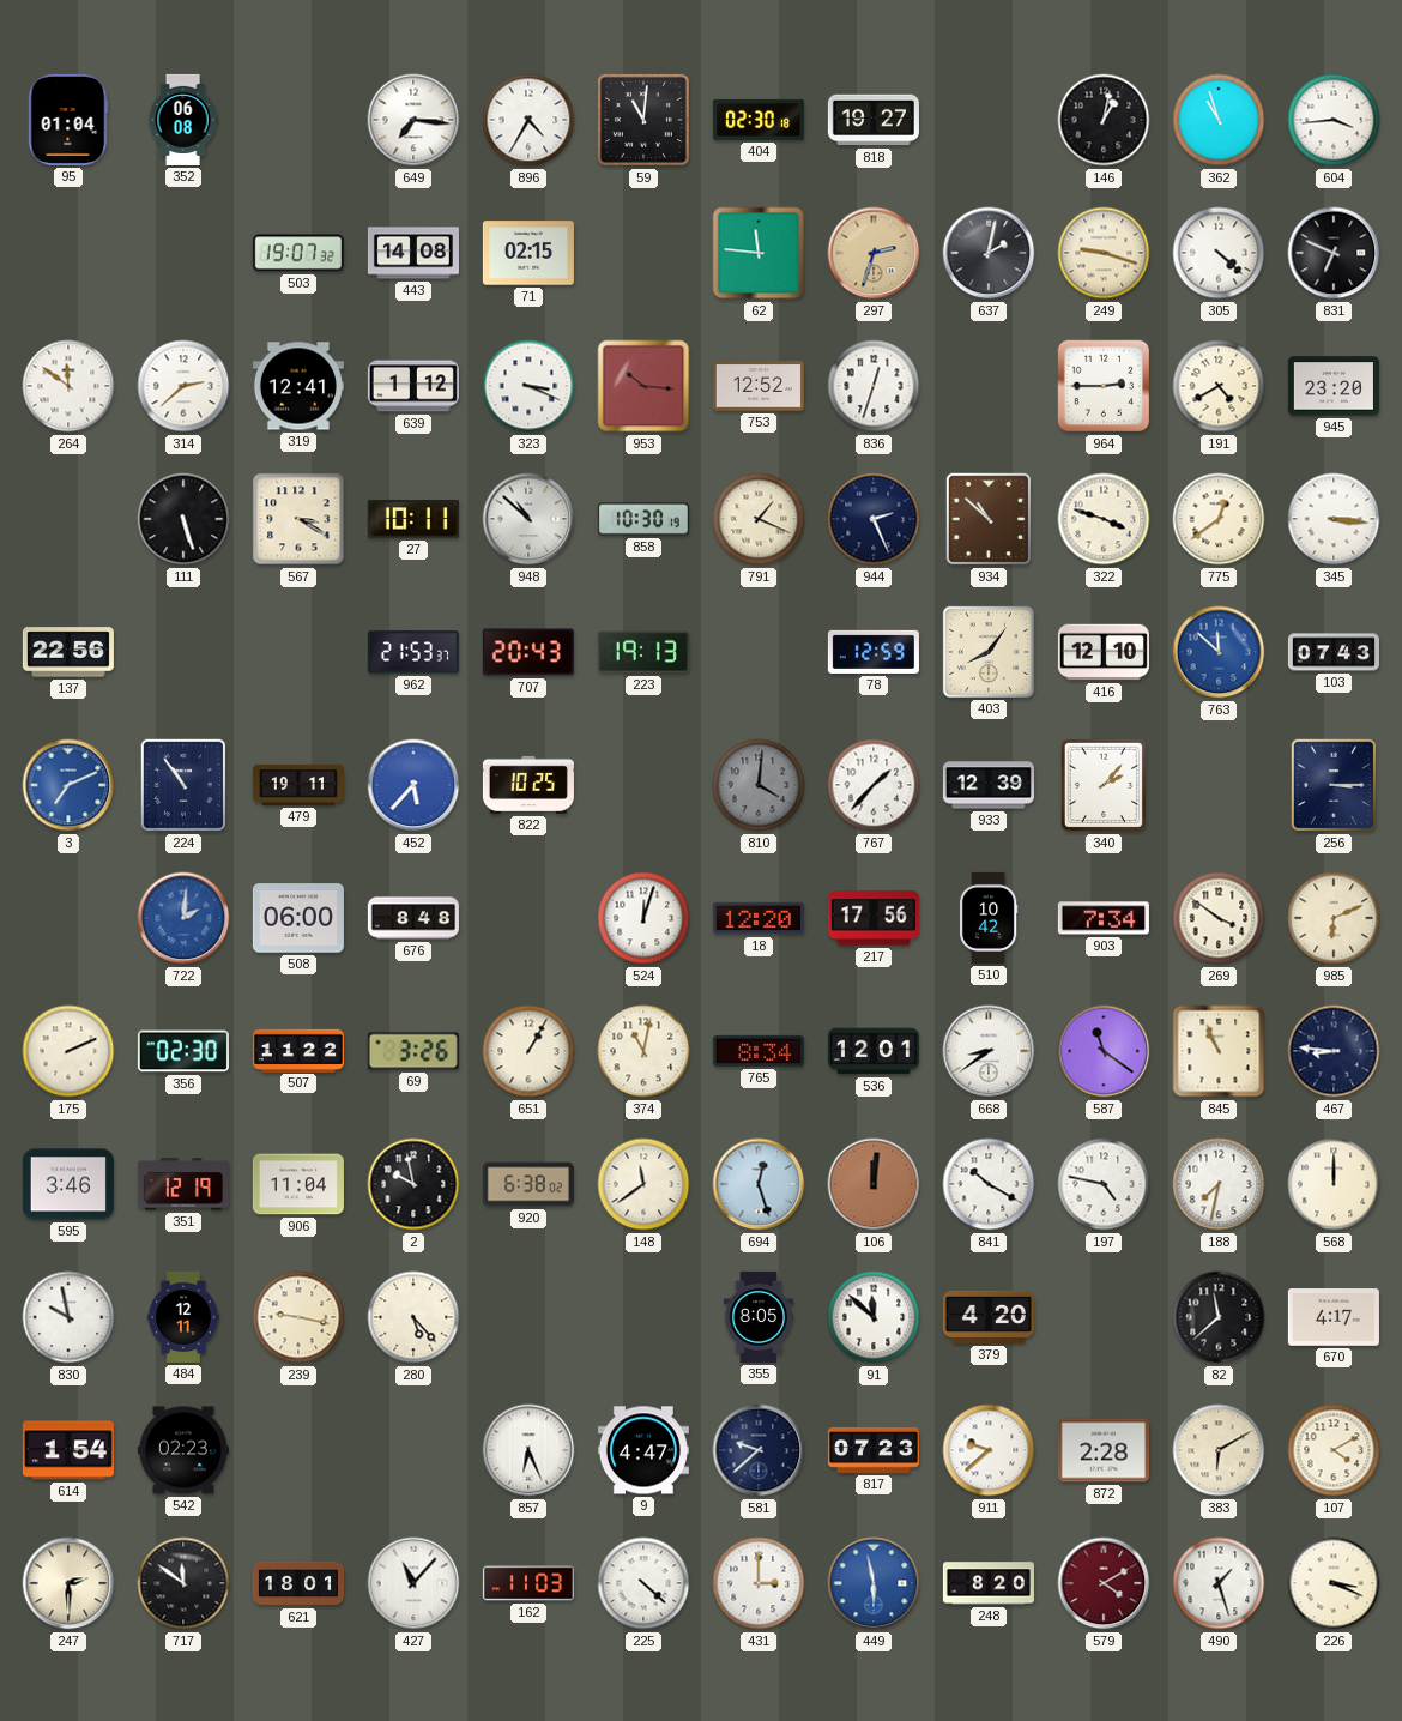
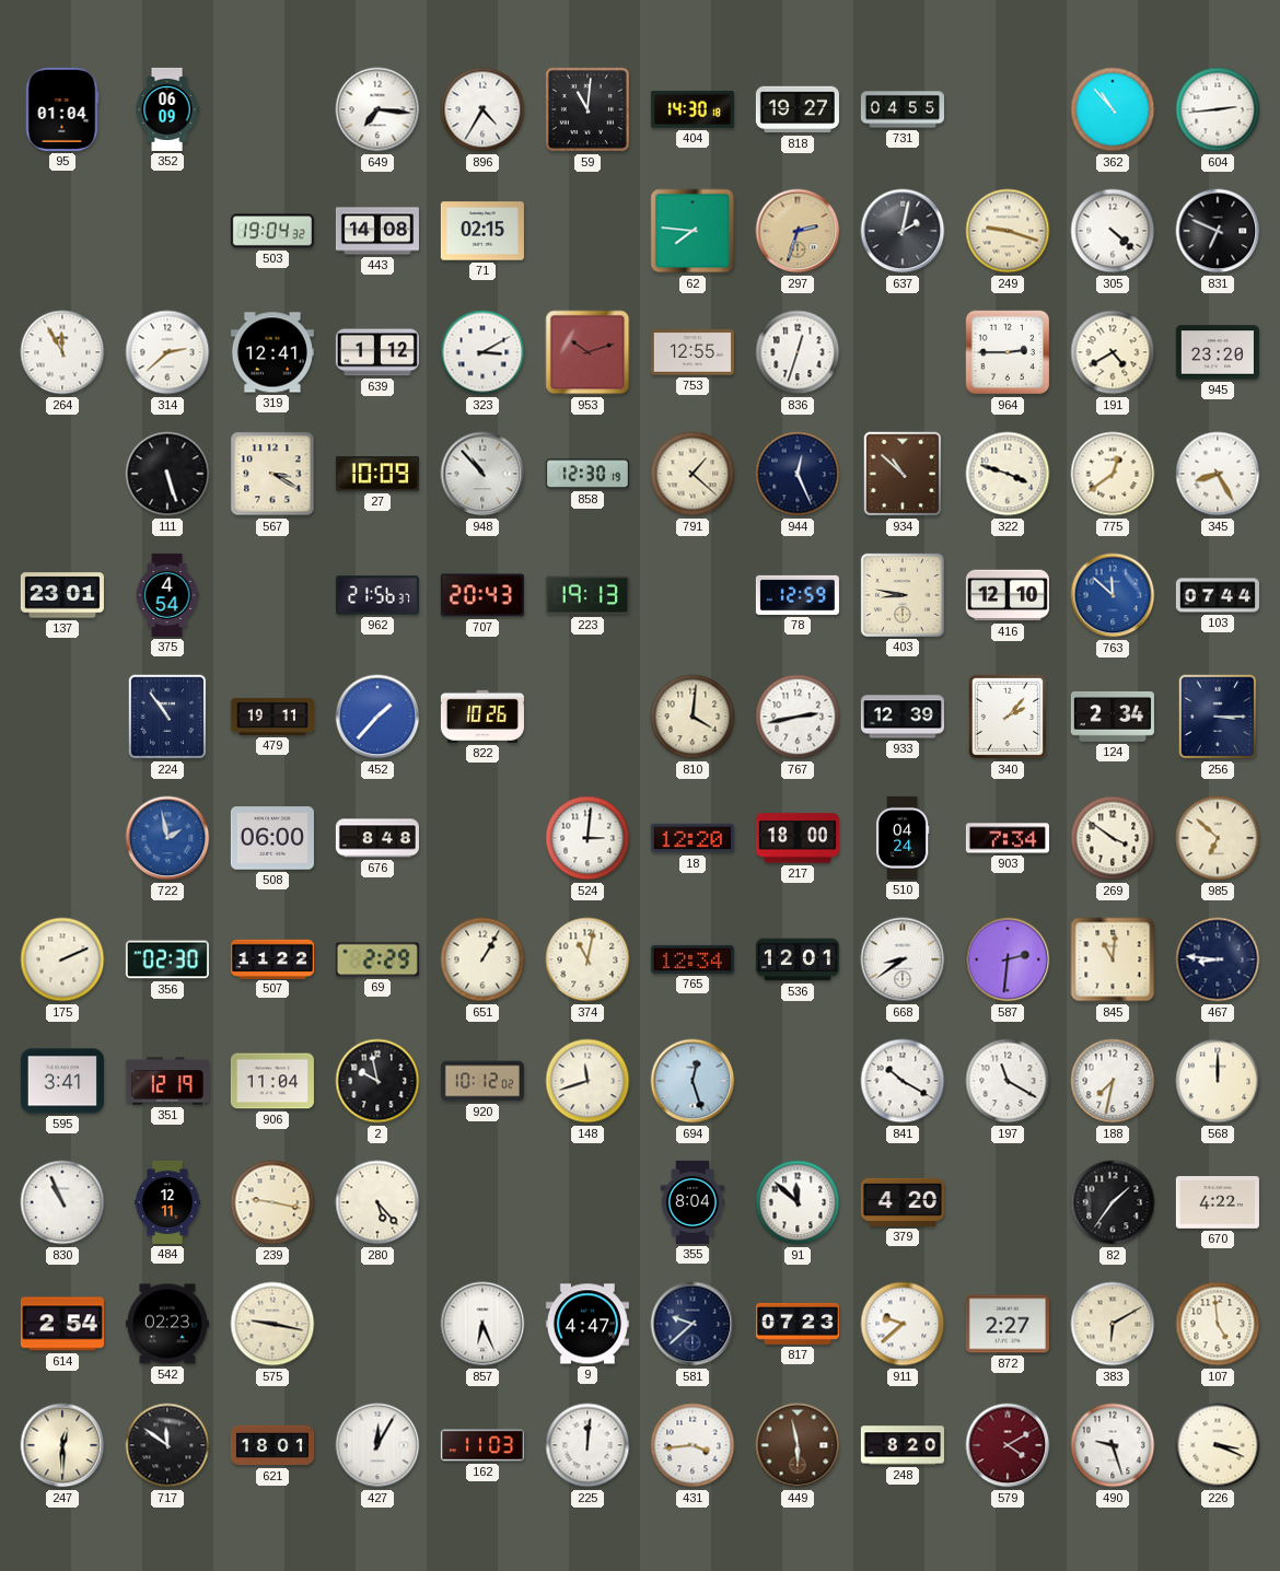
352: 06:08 -> 06:09 (167, 109)
404: 02:30 -> 14:30 (693, 109)
731: none -> 04:55 (903, 109)
146: 1:02 -> none (1104, 120)
362: 10:57 -> 10:53 (1113, 109)
604: 3:44 -> 2:44 (1218, 109)
503: 19:07 -> 19:04 (272, 231)
62: 11:46 -> 7:46 (693, 231)
264: 11:51 -> 11:55 (62, 352)
323: 3:19 -> 3:10 (482, 352)
953: 10:16 -> 10:12 (587, 352)
753: 12:52 -> 12:55 (693, 352)
27: 10:11 -> 10:09 (377, 474)
948: 10:52 -> 10:53 (482, 474)
858: 10:30 -> 12:30 (587, 474)
791: 1:19 -> 1:22 (693, 474)
944: 2:26 -> 12:26 (798, 474)
345: 3:16 -> 8:25 (1218, 474)
137: 22:56 -> 23:01 (62, 595)
375: none -> 4:54 (167, 595)
962: 21:53 -> 21:56 (377, 595)
403: 8:06 -> 8:47 (903, 595)
103: 07:43 -> 07:44 (1218, 595)
3: 7:11 -> none (68, 785)
452: 5:37 -> 1:37 (377, 717)
822: 10:25 -> 10:26 (482, 717)
810 dial: grey -> cream (693, 717)
767: 1:37 -> 2:43 (798, 717)
124: none -> 2:34 (1113, 717)
722: 2:01 -> 1:58 (167, 838)
524: 12:03 -> 3:01 (587, 838)
217: 17:56 -> 18:00 (798, 838)
510: 10:42 -> 04:24 (903, 838)
985: 6:11 -> 6:52 (1218, 838)
69: 3:26 -> 2:29 (377, 959)
765: 8:34 -> 12:34 (693, 959)
587: 11:21 -> 2:31 (1008, 959)
845: 10:56 -> 11:01 (1113, 959)
595: 3:46 -> 3:41 (62, 1081)
920: 6:38 -> 10:12 (482, 1081)
148: 11:39 -> 11:42 (587, 1081)
106: 12:01 -> none (874, 1184)
197: 4:47 -> 11:20 (1008, 1081)
830: 9:58 -> 10:56 (62, 1202)
355: 8:05 -> 8:04 (693, 1202)
82: 11:38 -> 1:36 (1113, 1202)
670: 4:17 -> 4:22 (1218, 1203)
614: 1:54 -> 2:54 (62, 1324)
575: none -> 9:17 (272, 1324)
872: 2:28 -> 2:27 (1008, 1324)
107: 4:10 -> 4:59 (1218, 1324)
247: 2:30 -> 12:30 (62, 1445)
427: 11:07 -> 12:05 (377, 1445)
225: 4:22 -> 12:01 (587, 1445)
431: 3:00 -> 3:44 (693, 1445)
449 dial: blue -> brown (798, 1445)
490: 1:27 -> 9:27 (1113, 1445)
